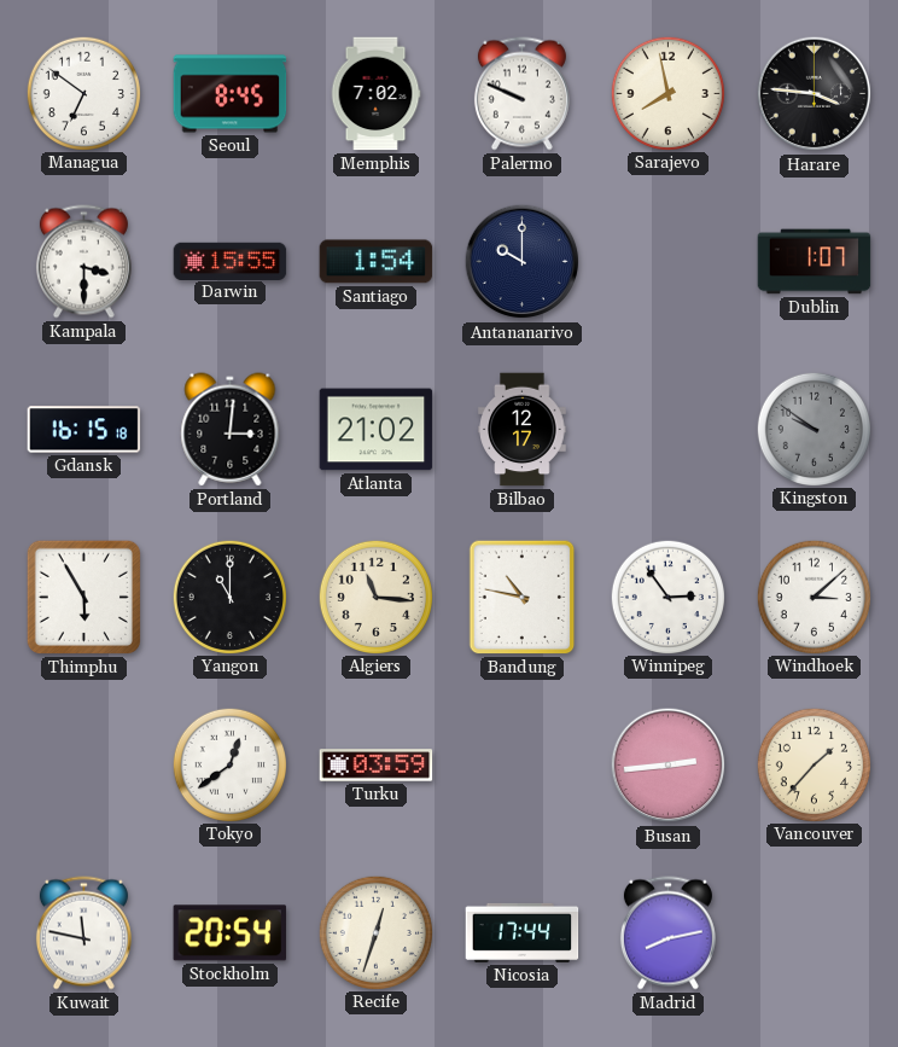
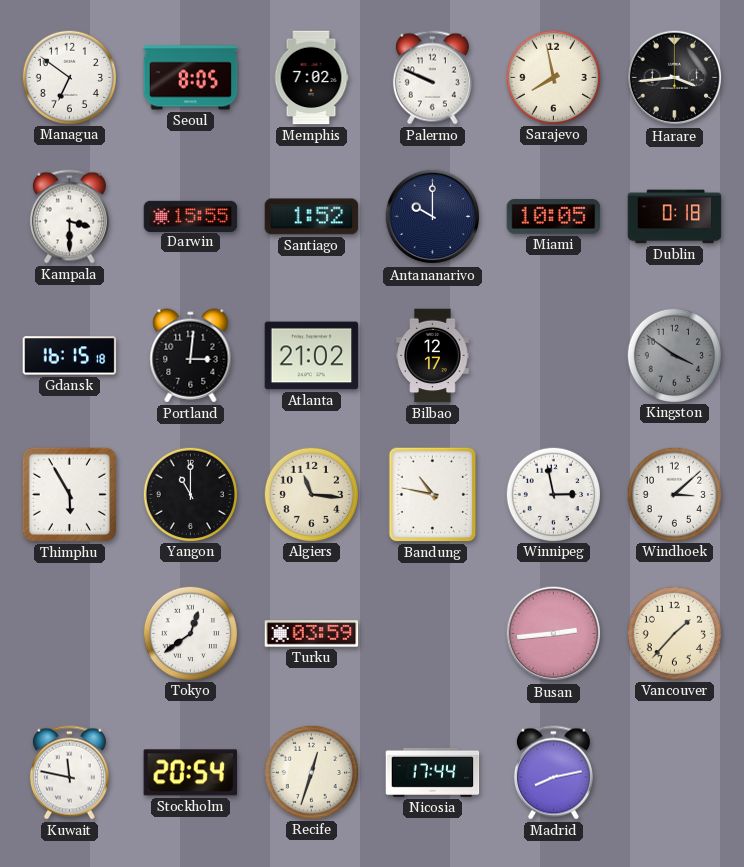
Seoul: 8:45 -> 8:05 (191, 78)
Harare: 3:46 -> 3:44 (675, 78)
Santiago: 1:54 -> 1:52 (312, 217)
Miami: none -> 10:05 (554, 216)
Dublin: 1:07 -> 0:18 (675, 217)
Kingston: 9:51 -> 3:51 (674, 355)
Winnipeg: 2:54 -> 2:58 (553, 494)
